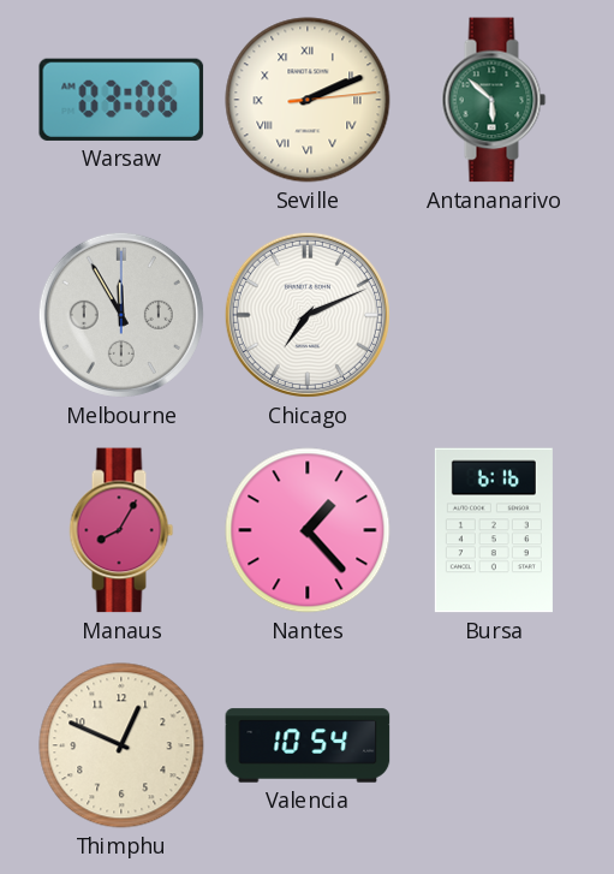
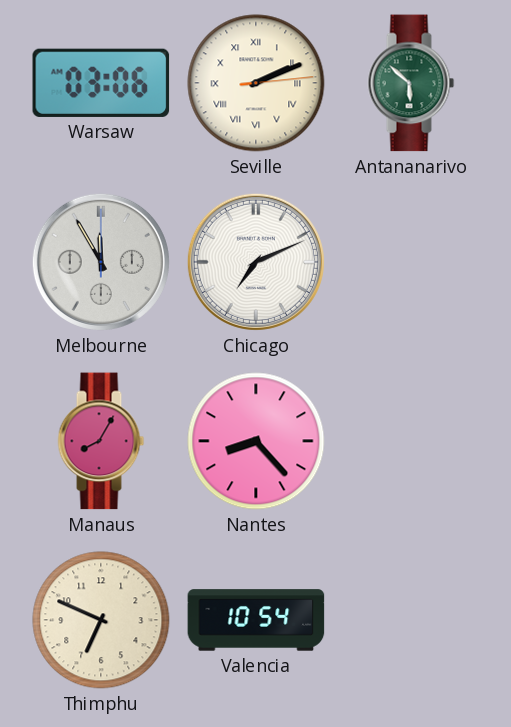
Nantes: 1:23 -> 8:23 (256, 441)
Bursa: 6:16 -> none (494, 530)
Thimphu: 12:49 -> 6:49 (101, 620)
